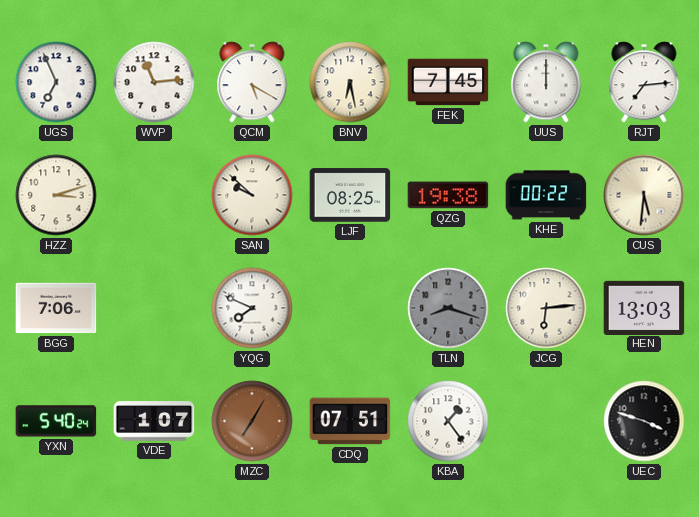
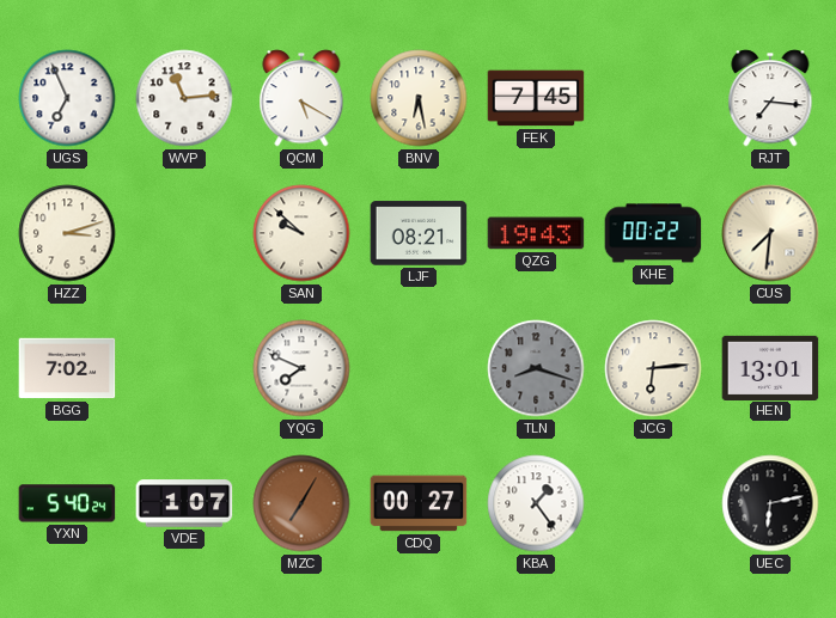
UUS: 12:00 -> none (546, 82)
RJT: 7:14 -> 7:16 (770, 98)
LJF: 08:25 -> 08:21 (419, 233)
QZG: 19:38 -> 19:43 (536, 233)
CUS: 5:31 -> 7:31 (770, 233)
BGG: 7:06 -> 7:02 (67, 368)
HEN: 13:03 -> 13:01 (770, 367)
CDQ: 07:51 -> 00:27 (419, 503)
UEC: 3:48 -> 6:13 (770, 503)
